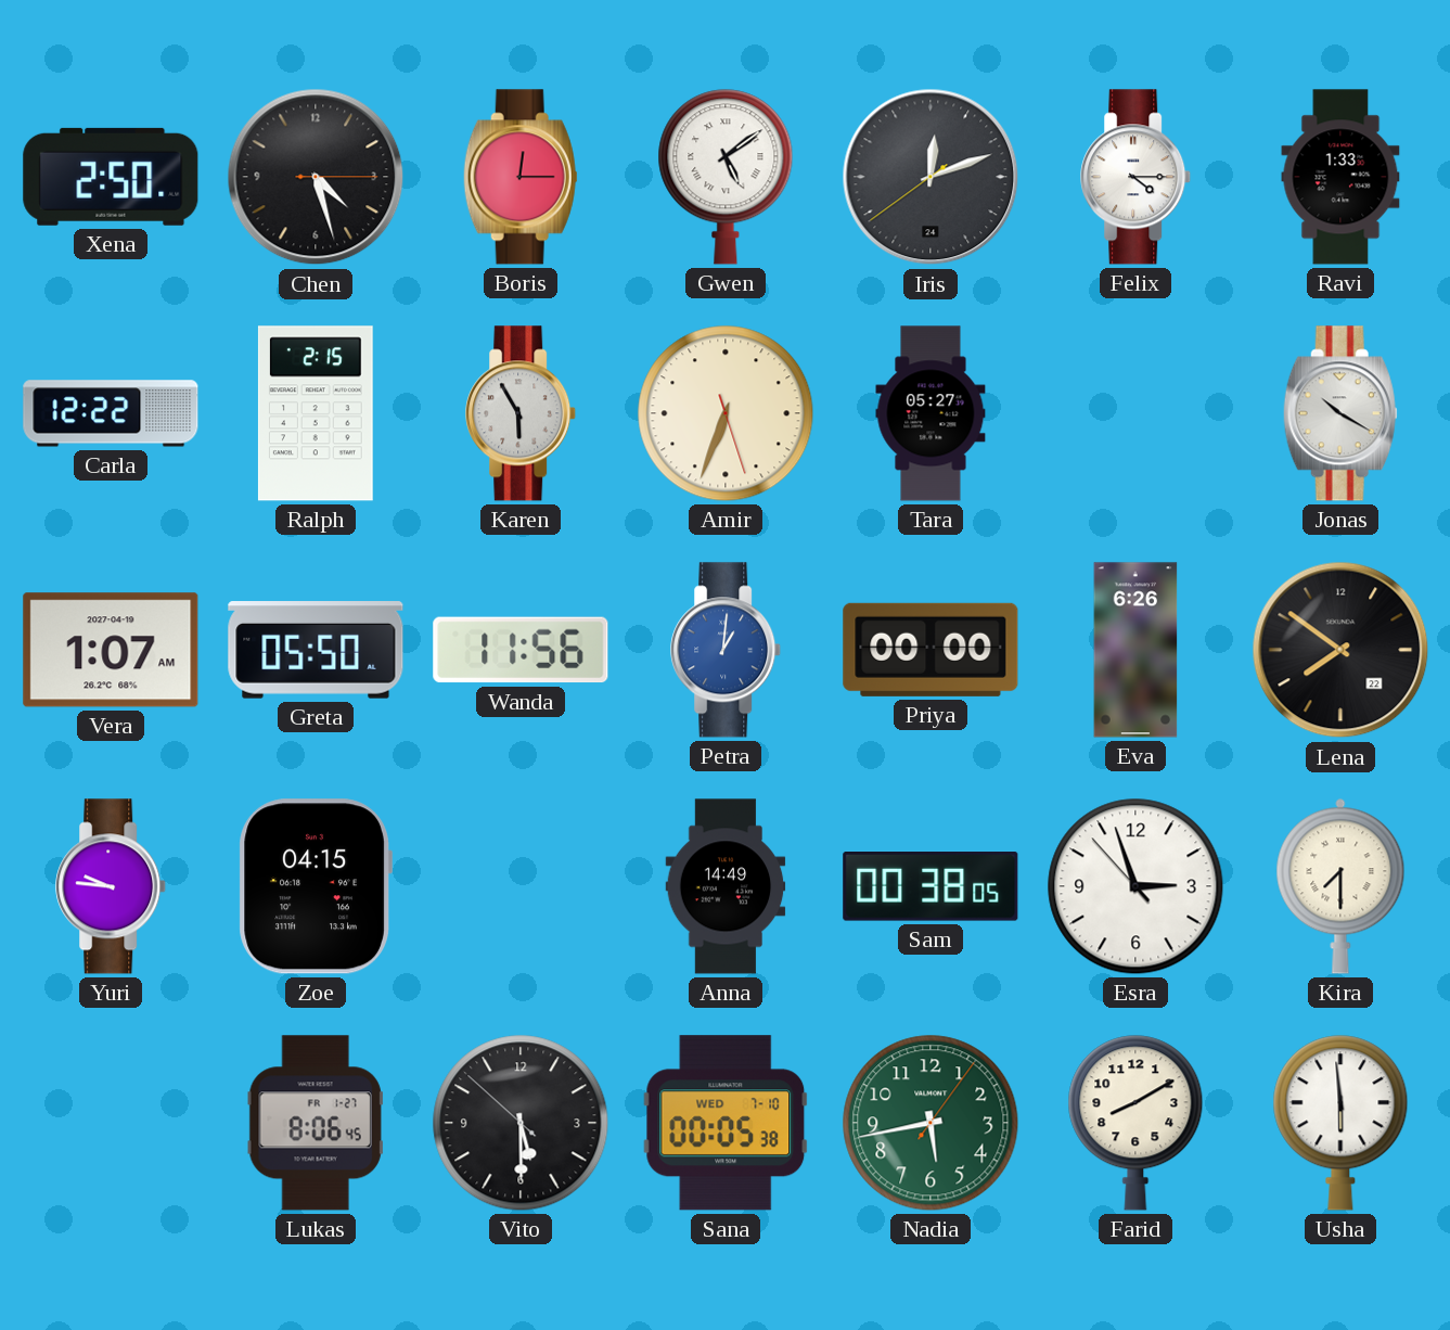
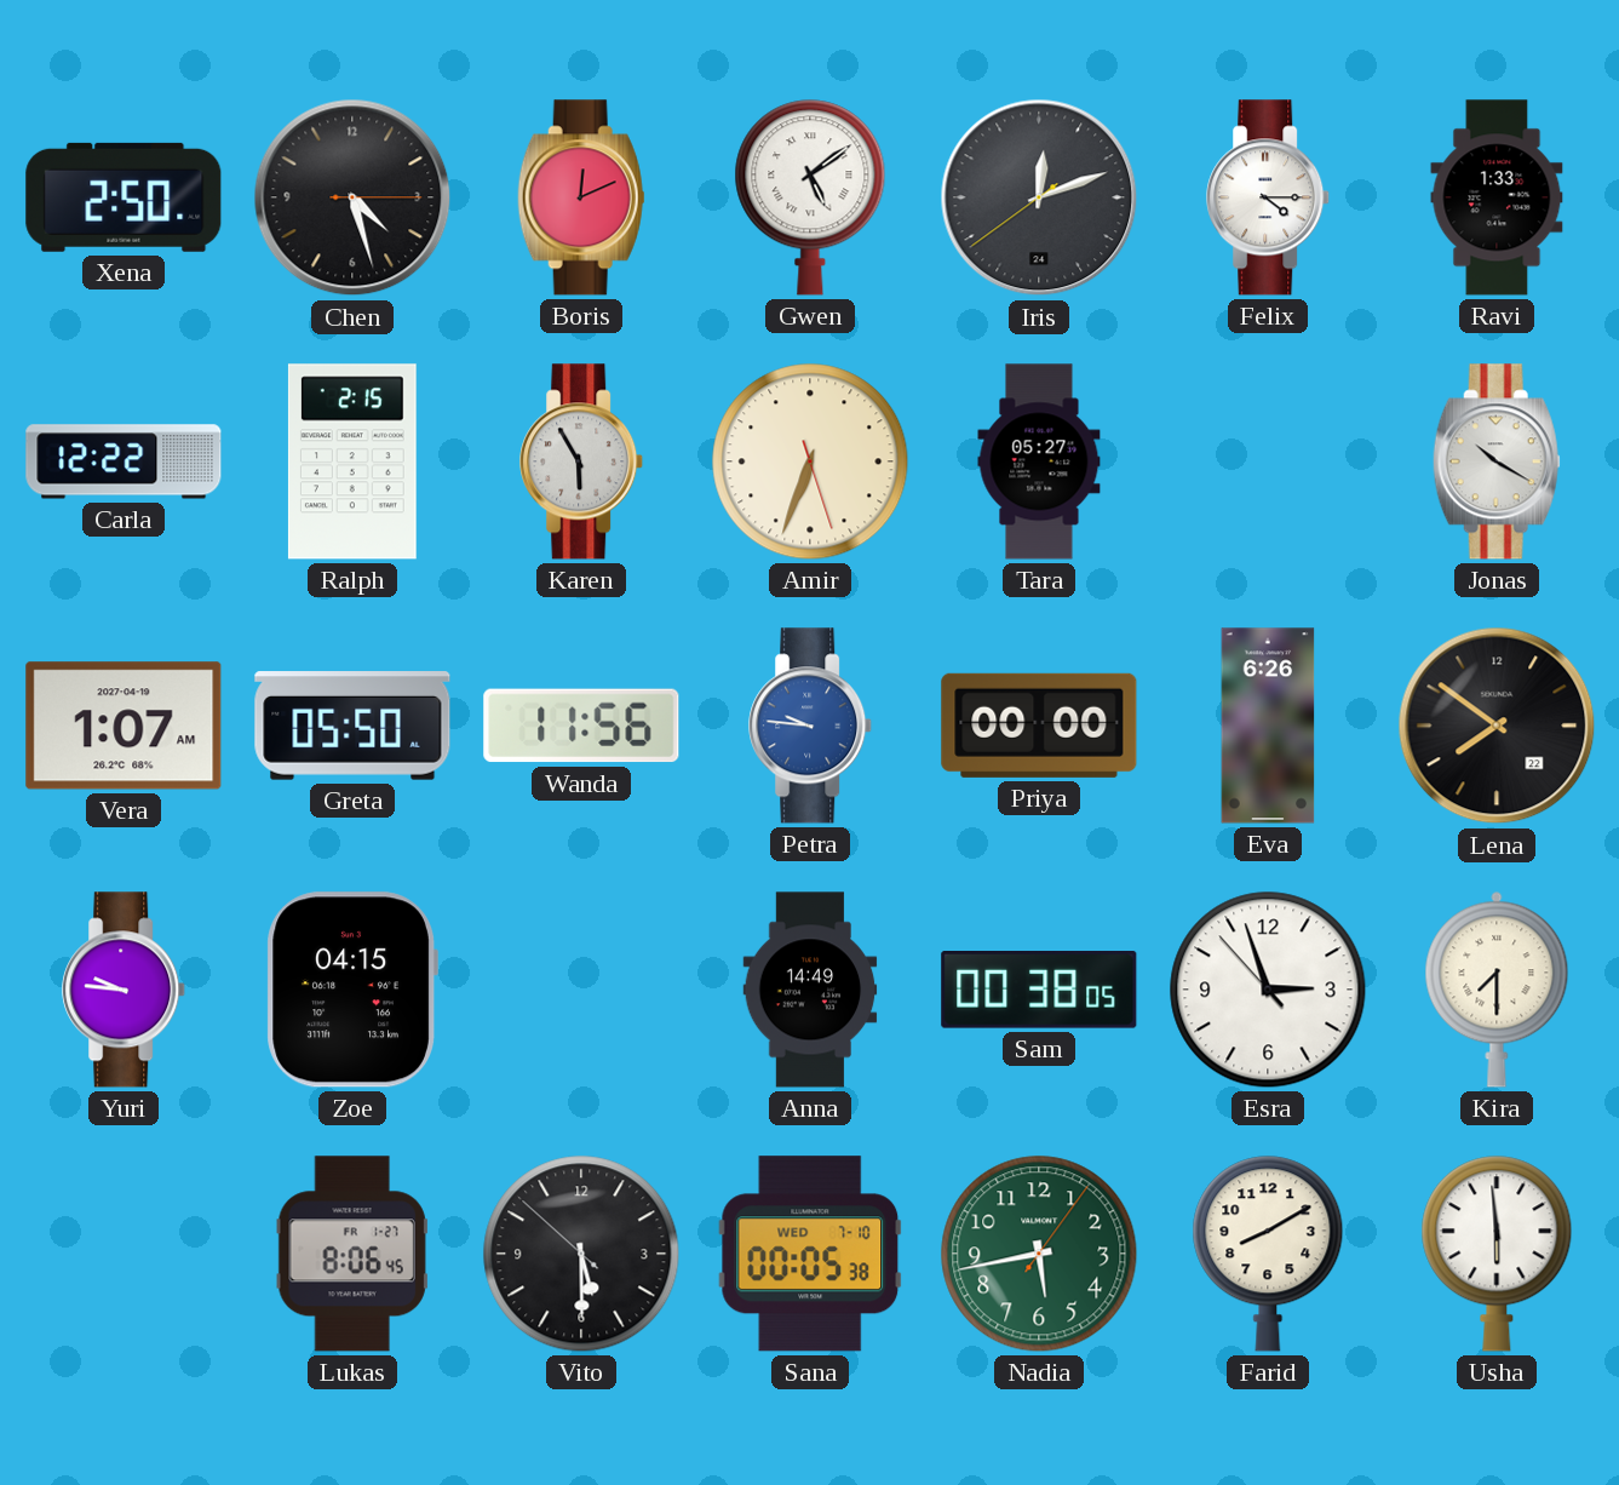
Boris: 12:15 -> 12:11 (581, 197)
Petra: 1:01 -> 9:46 (811, 726)
